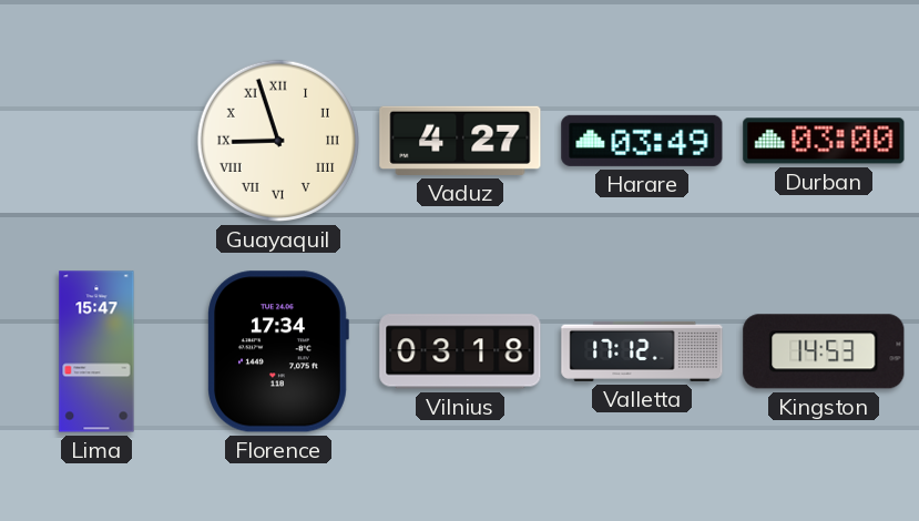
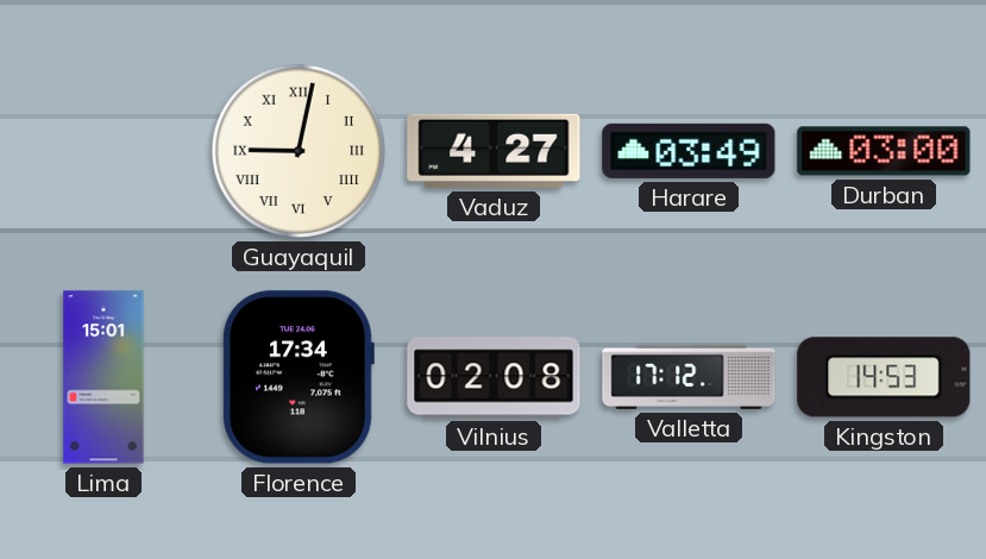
Guayaquil: 8:57 -> 9:02 (299, 151)
Lima: 15:47 -> 15:01 (103, 377)
Vilnius: 03:18 -> 02:08 (494, 377)
